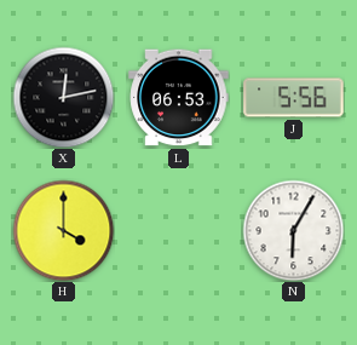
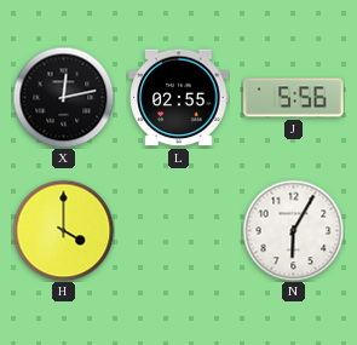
L: 06:53 -> 02:55 (179, 98)
